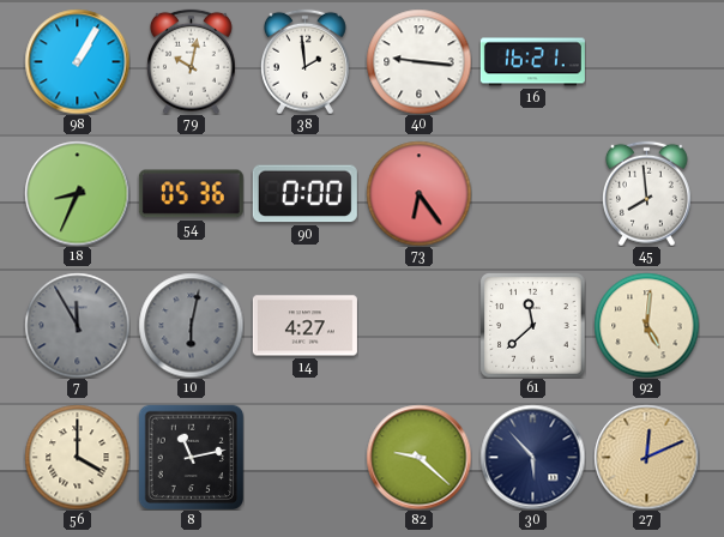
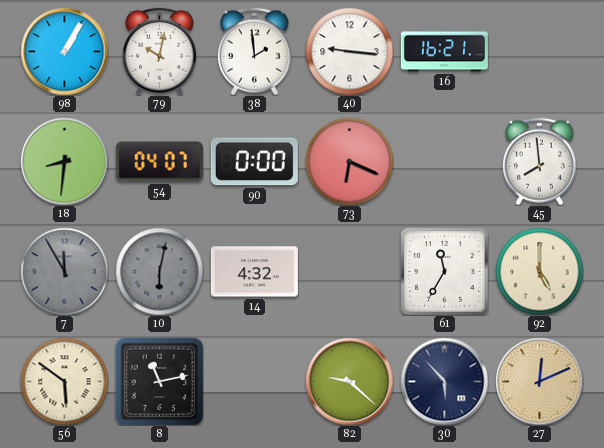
18: 8:34 -> 8:31 (64, 161)
54: 05:36 -> 04:07 (159, 162)
73: 6:24 -> 6:19 (349, 161)
14: 4:27 -> 4:32 (254, 272)
61: 11:38 -> 11:35 (444, 271)
92: 5:01 -> 5:00 (539, 271)
56: 4:00 -> 5:51 (64, 381)
